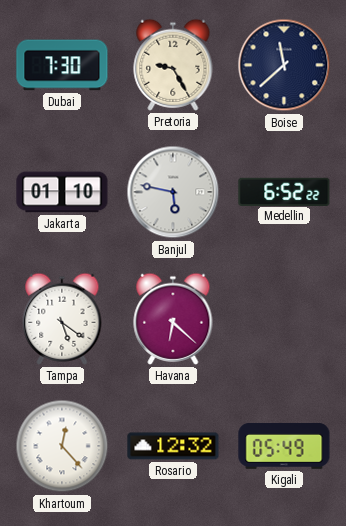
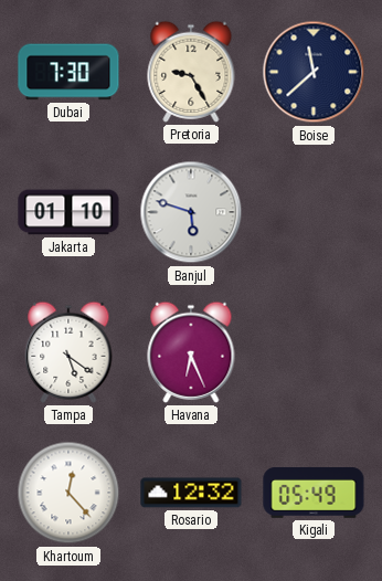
Banjul: 5:47 -> 5:48 (191, 212)
Medellin: 6:52 -> none (284, 191)
Havana: 6:22 -> 6:26 (191, 352)
